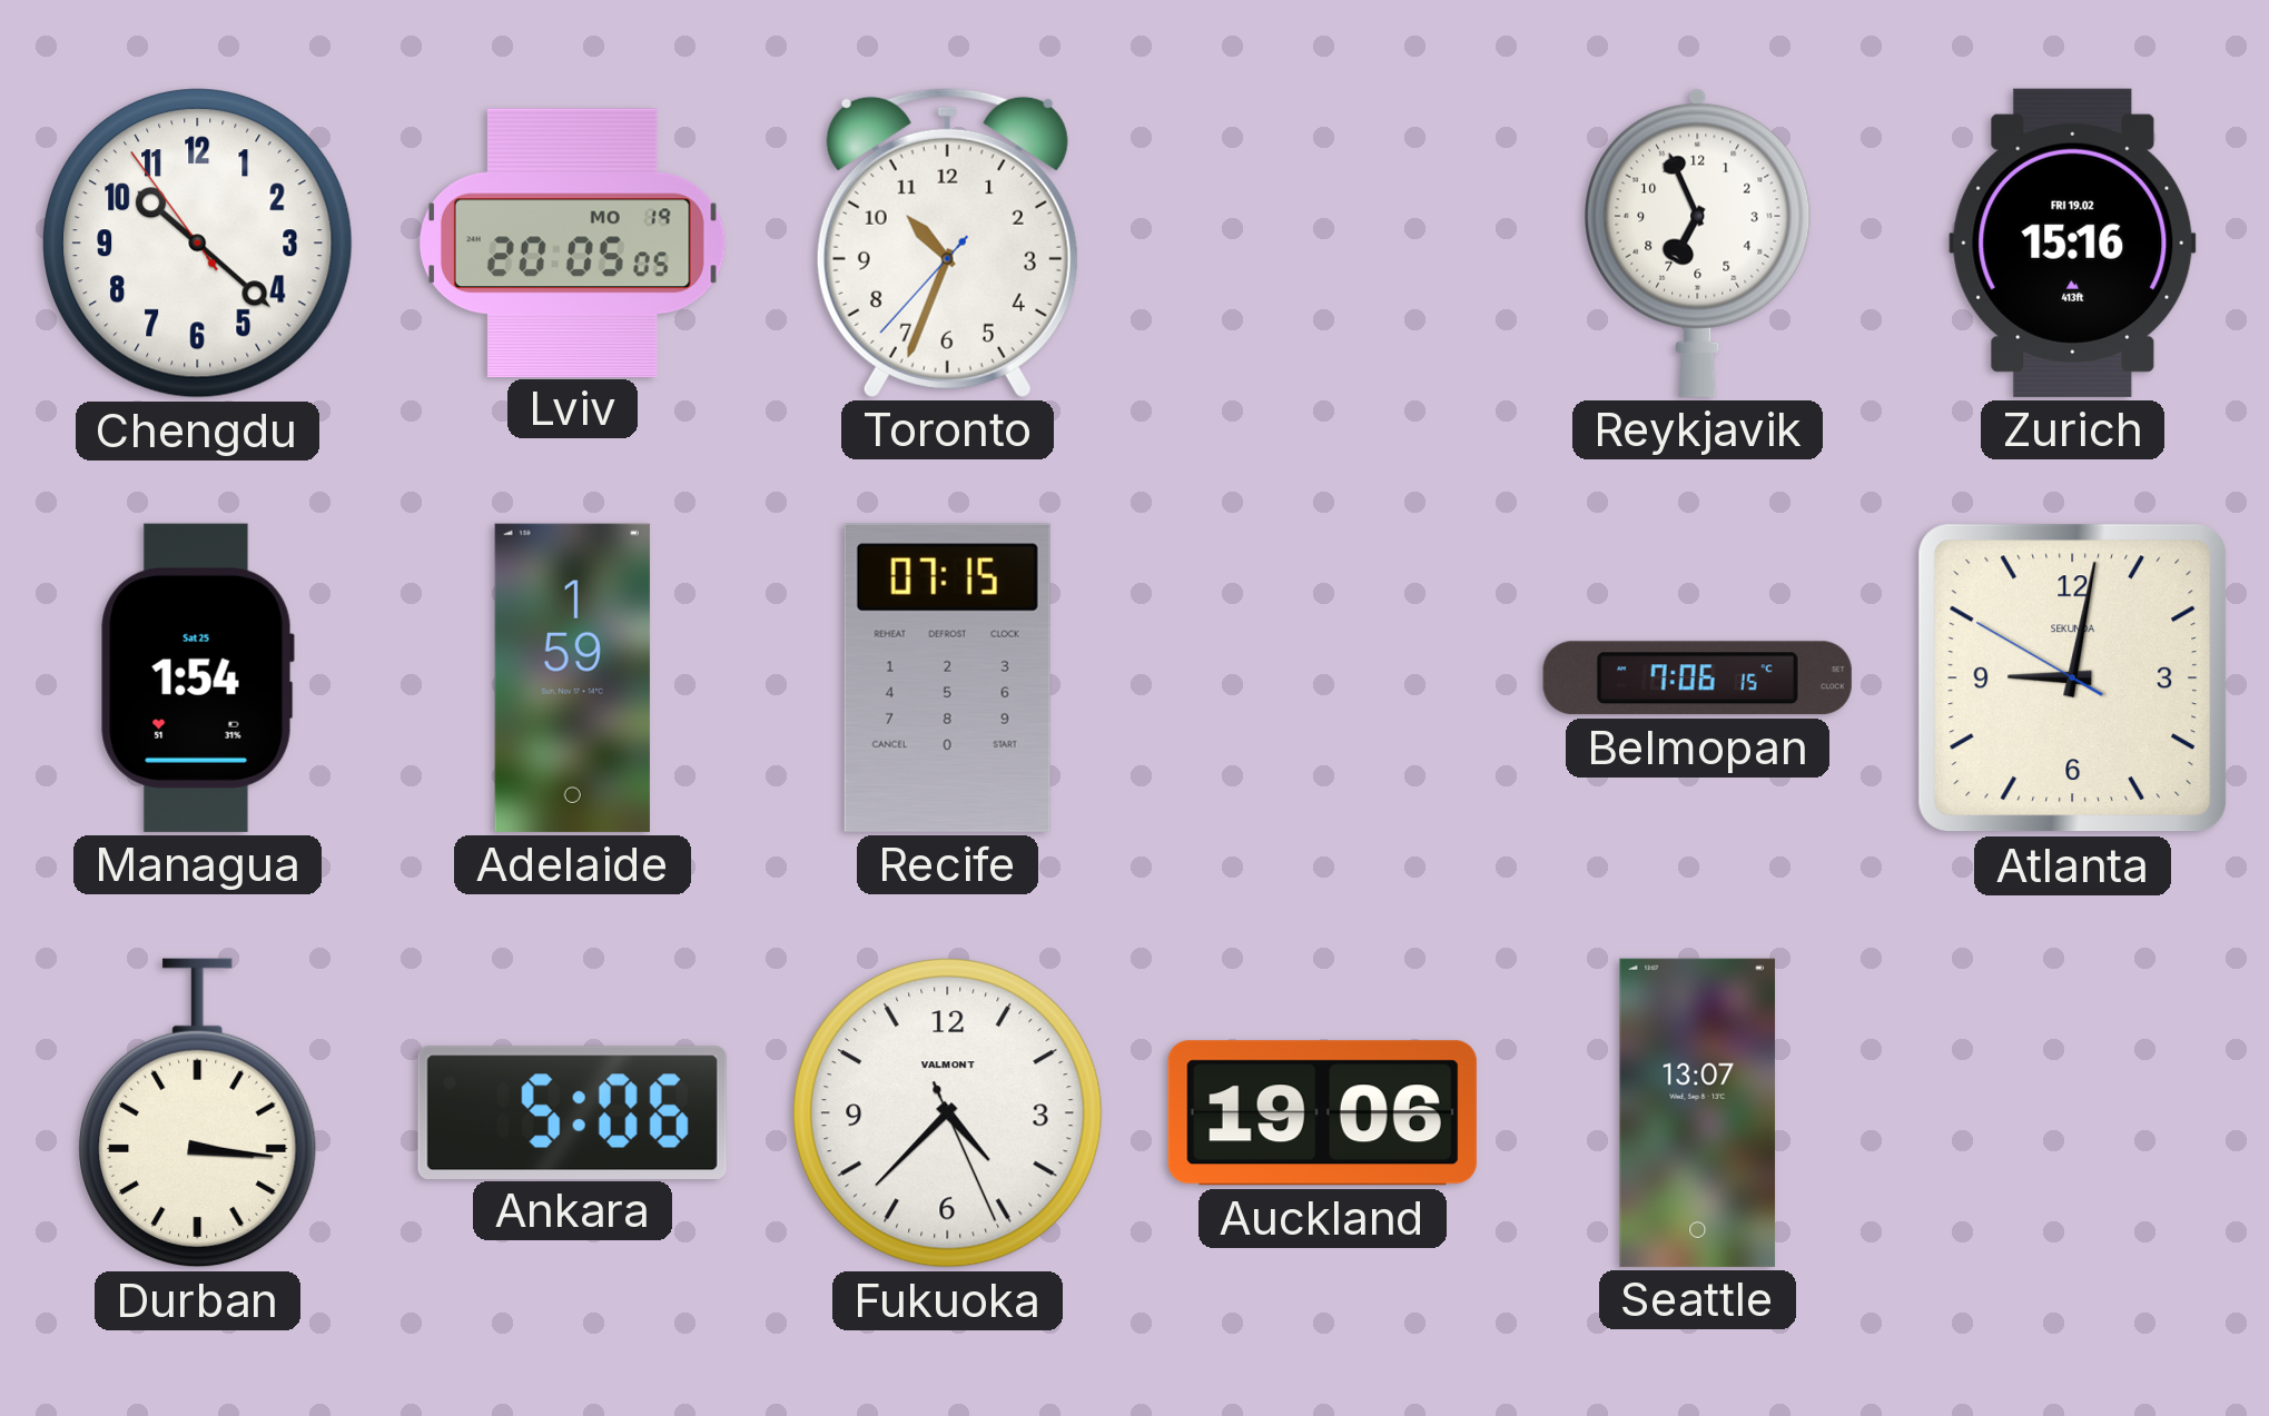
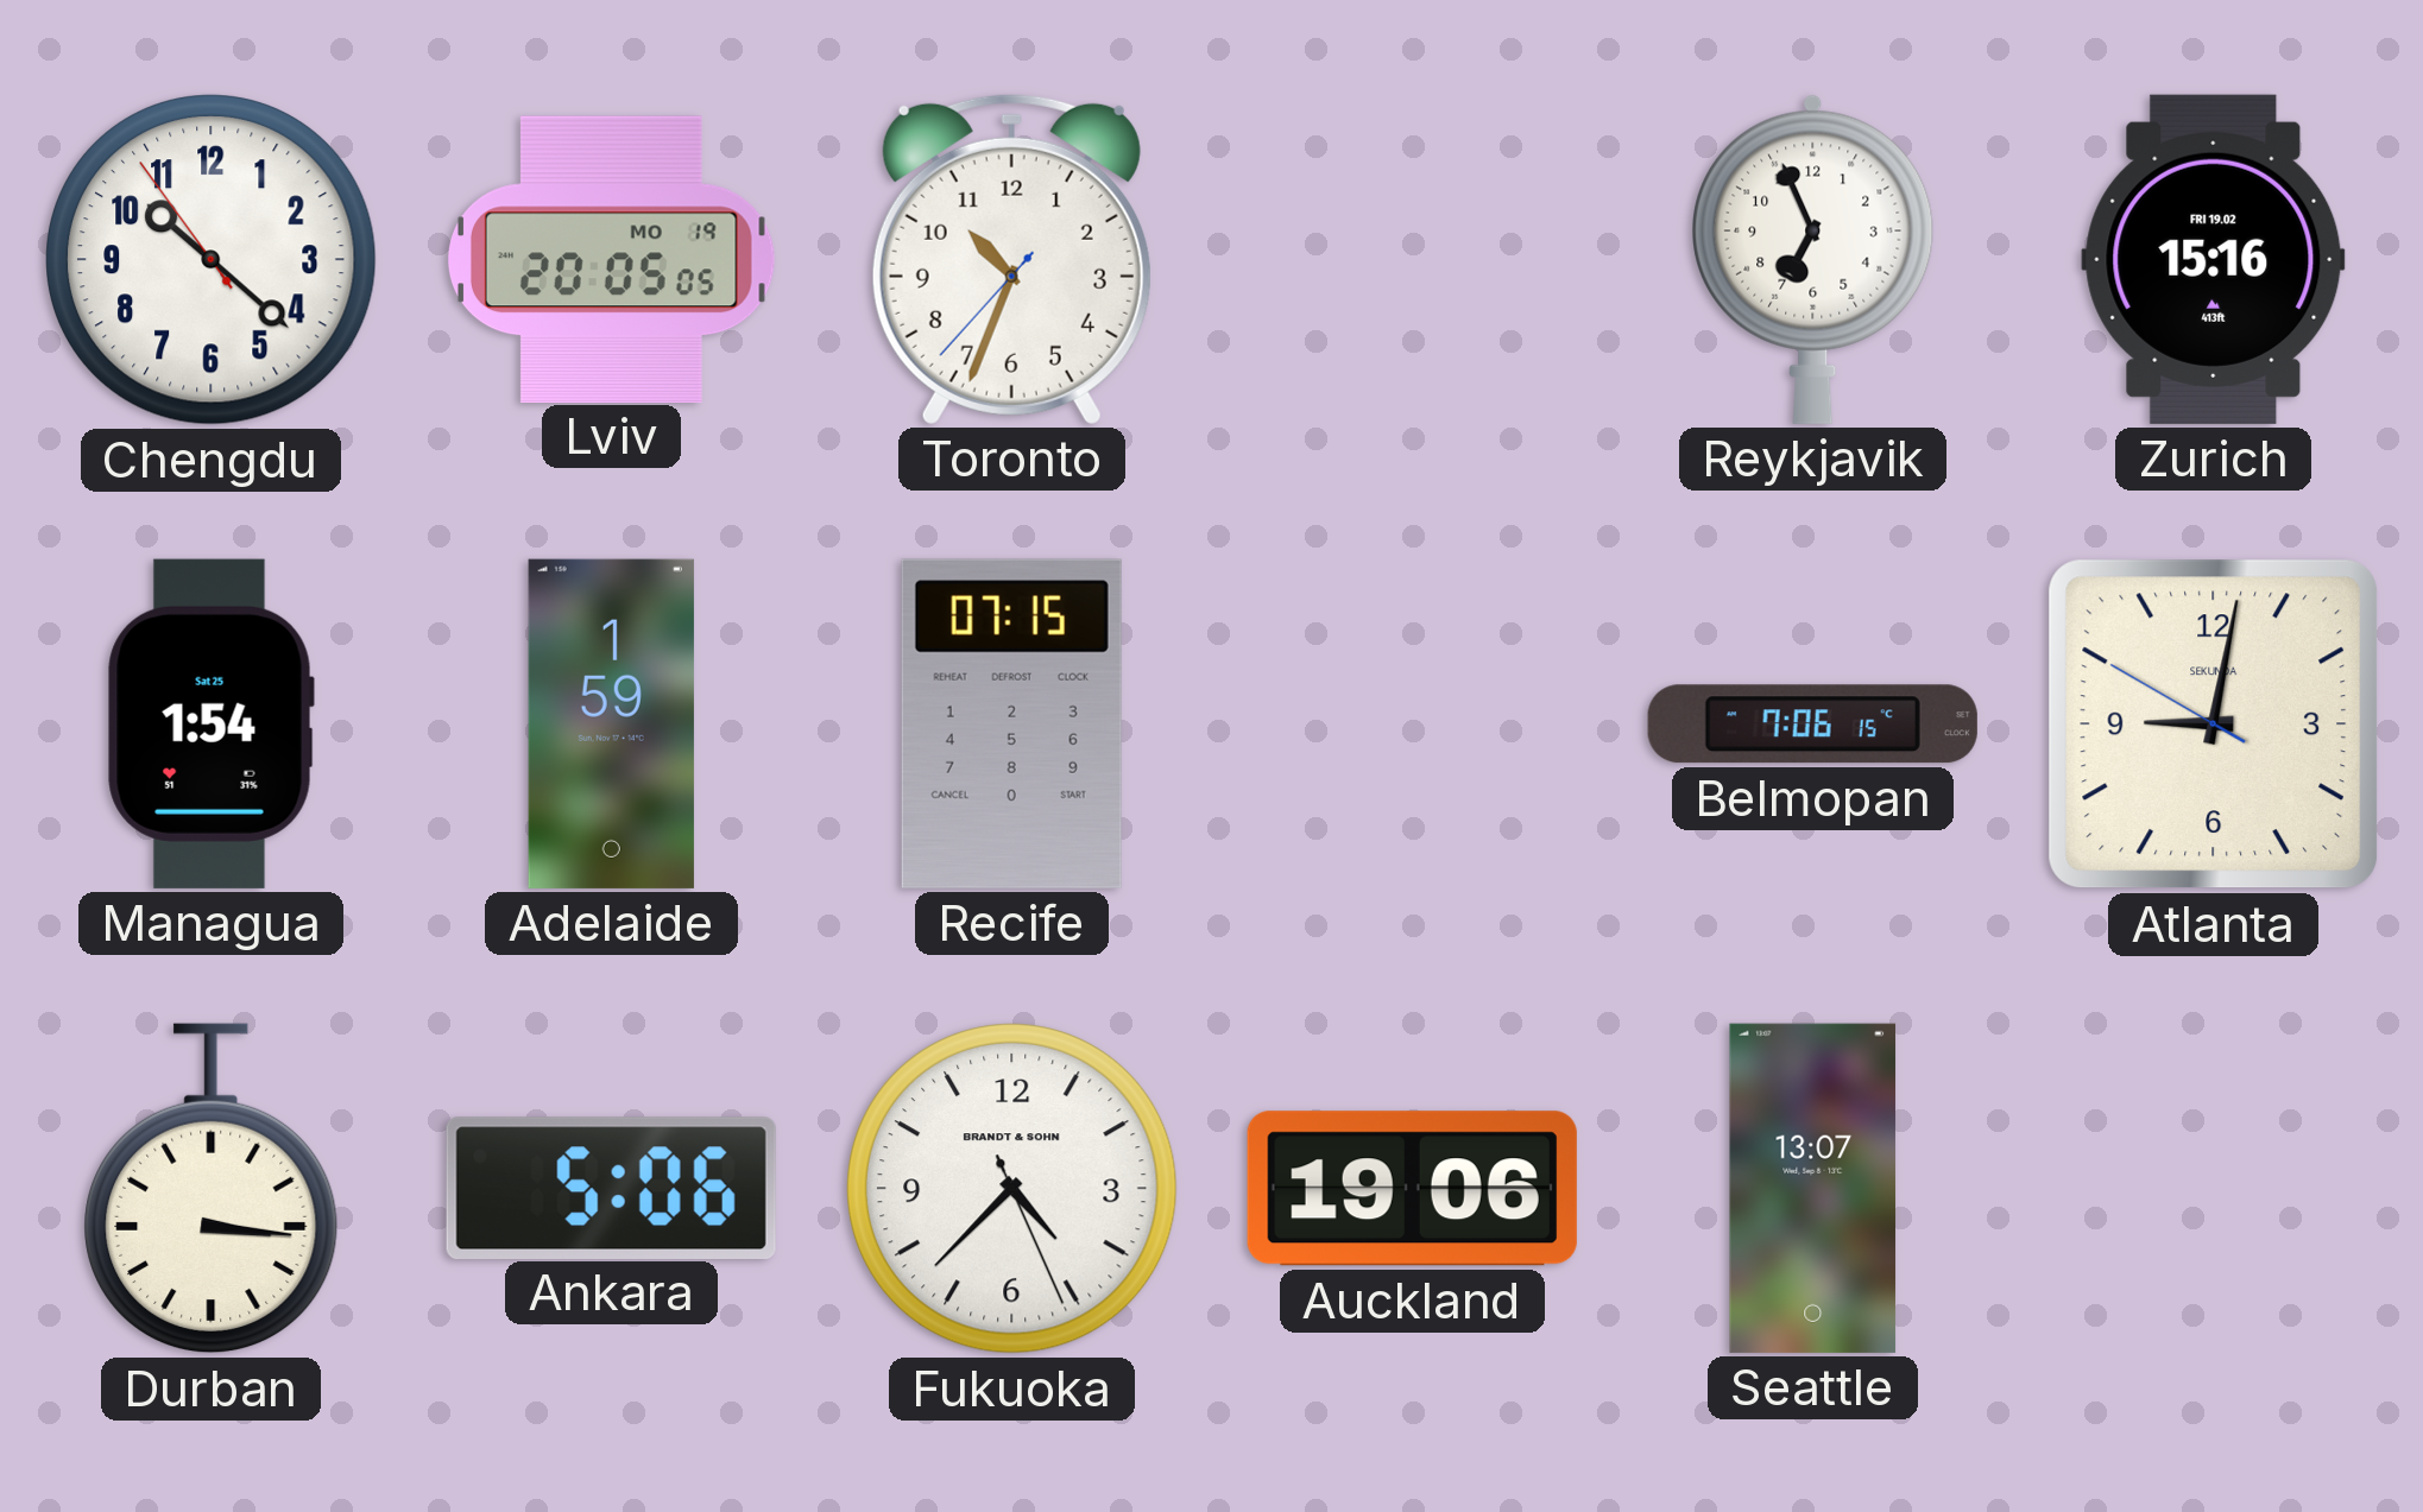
Fukuoka brand: VALMONT -> BRANDT & SOHN (1012, 1189)
